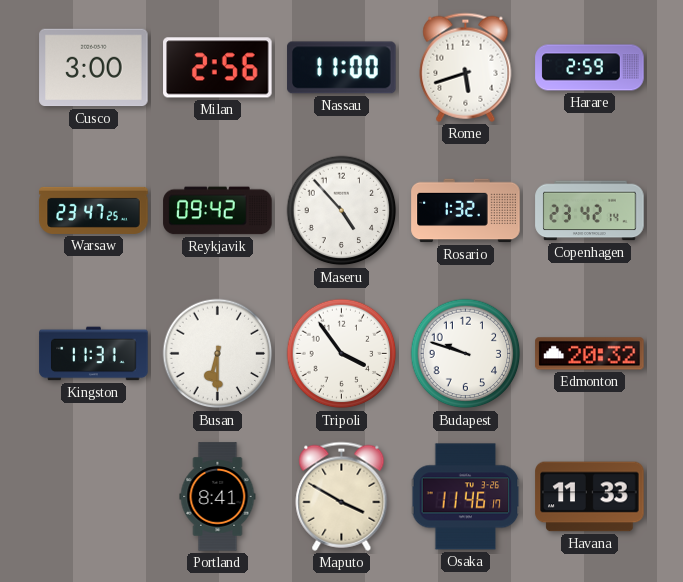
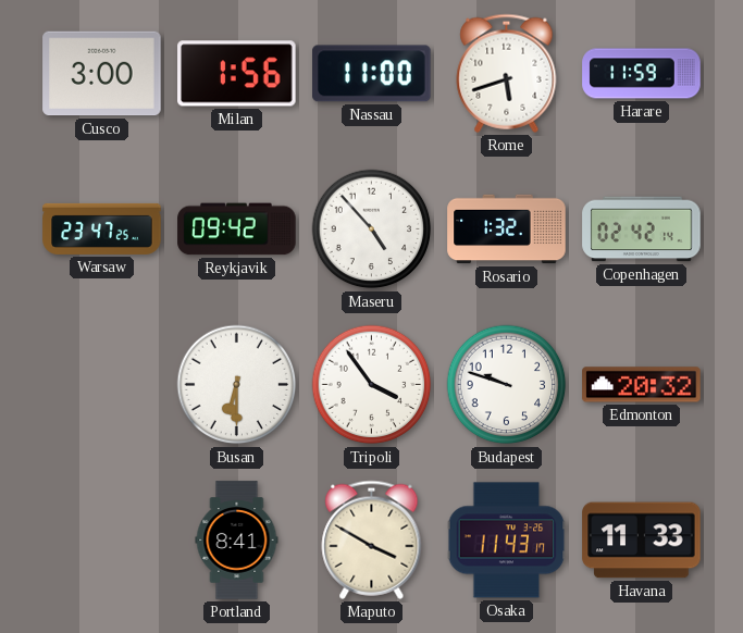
Milan: 2:56 -> 1:56 (237, 74)
Harare: 2:59 -> 11:59 (642, 74)
Copenhagen: 23:42 -> 02:42 (642, 229)
Kingston: 11:31 -> none (94, 354)
Osaka: 11:46 -> 11:43 (507, 541)
